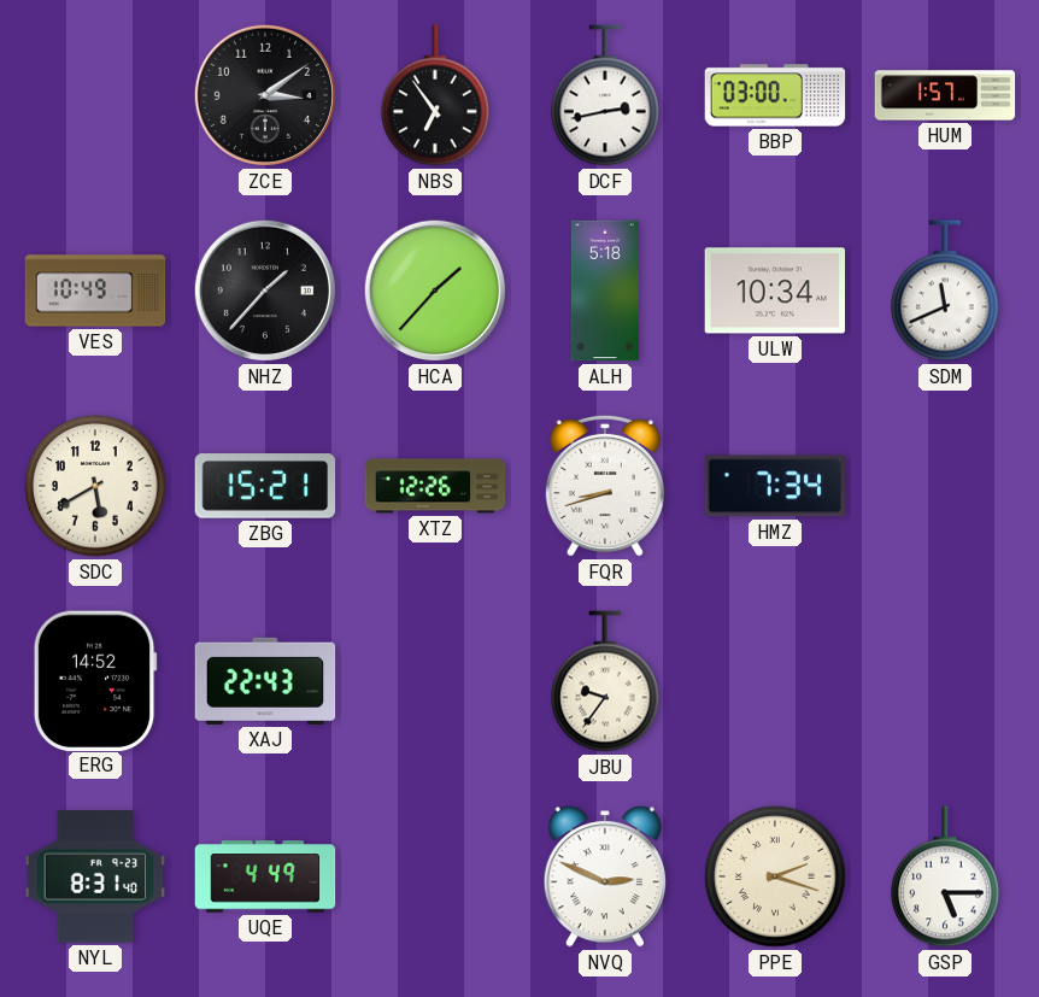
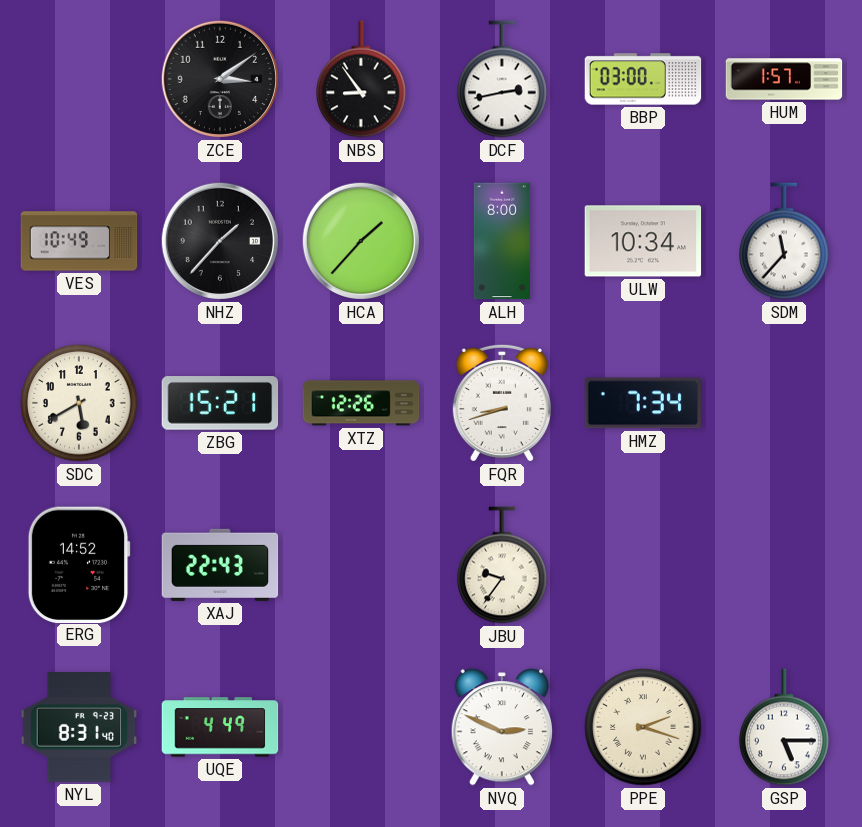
NBS: 6:54 -> 8:54 (361, 79)
ALH: 5:18 -> 8:00 (502, 241)
SDM: 11:41 -> 11:37 (784, 241)
